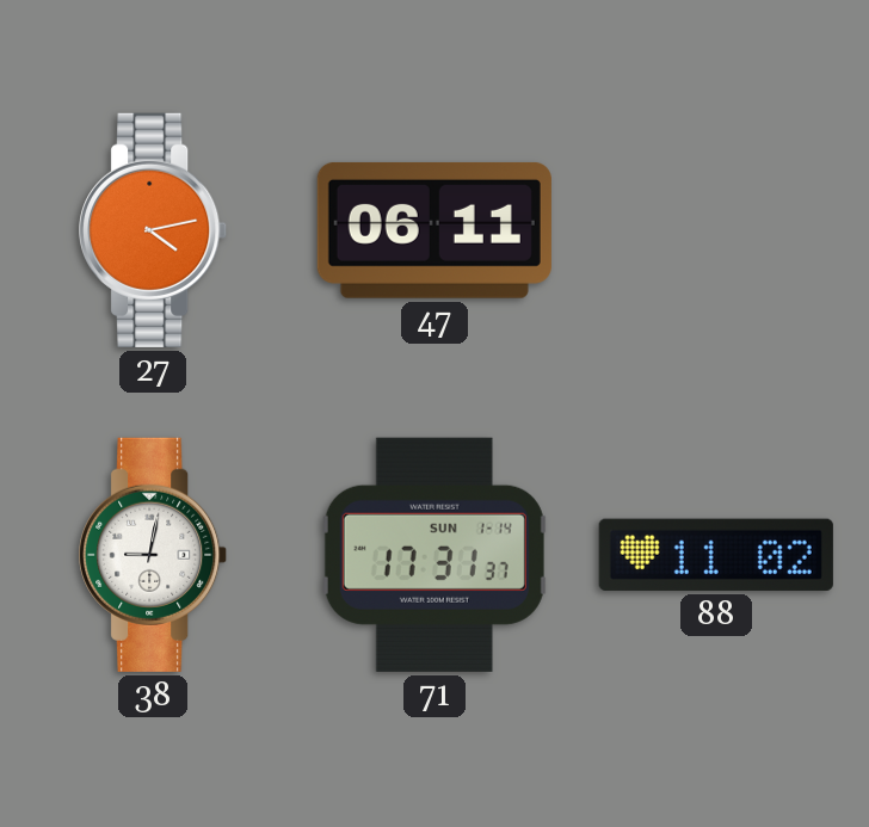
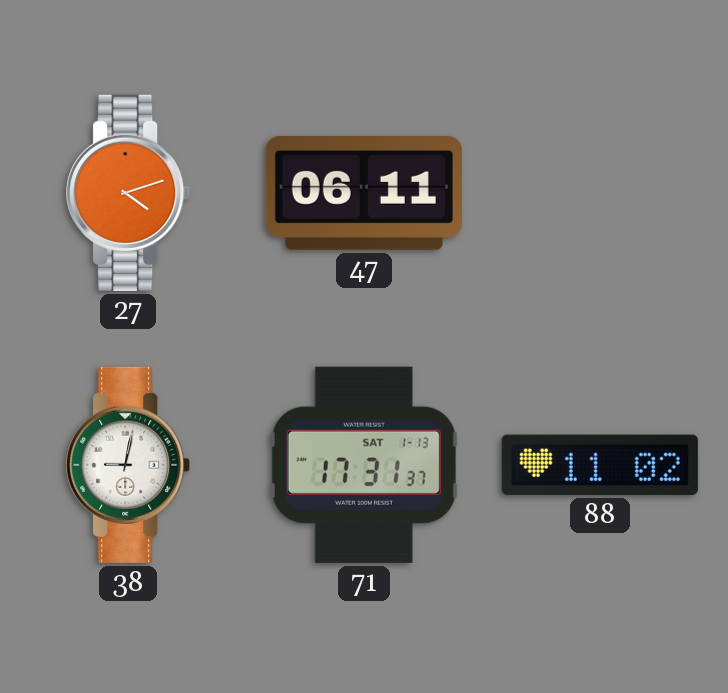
27: 4:13 -> 4:12 (129, 193)
71 date: SUN 1-14 -> SAT 1-13 (364, 465)
